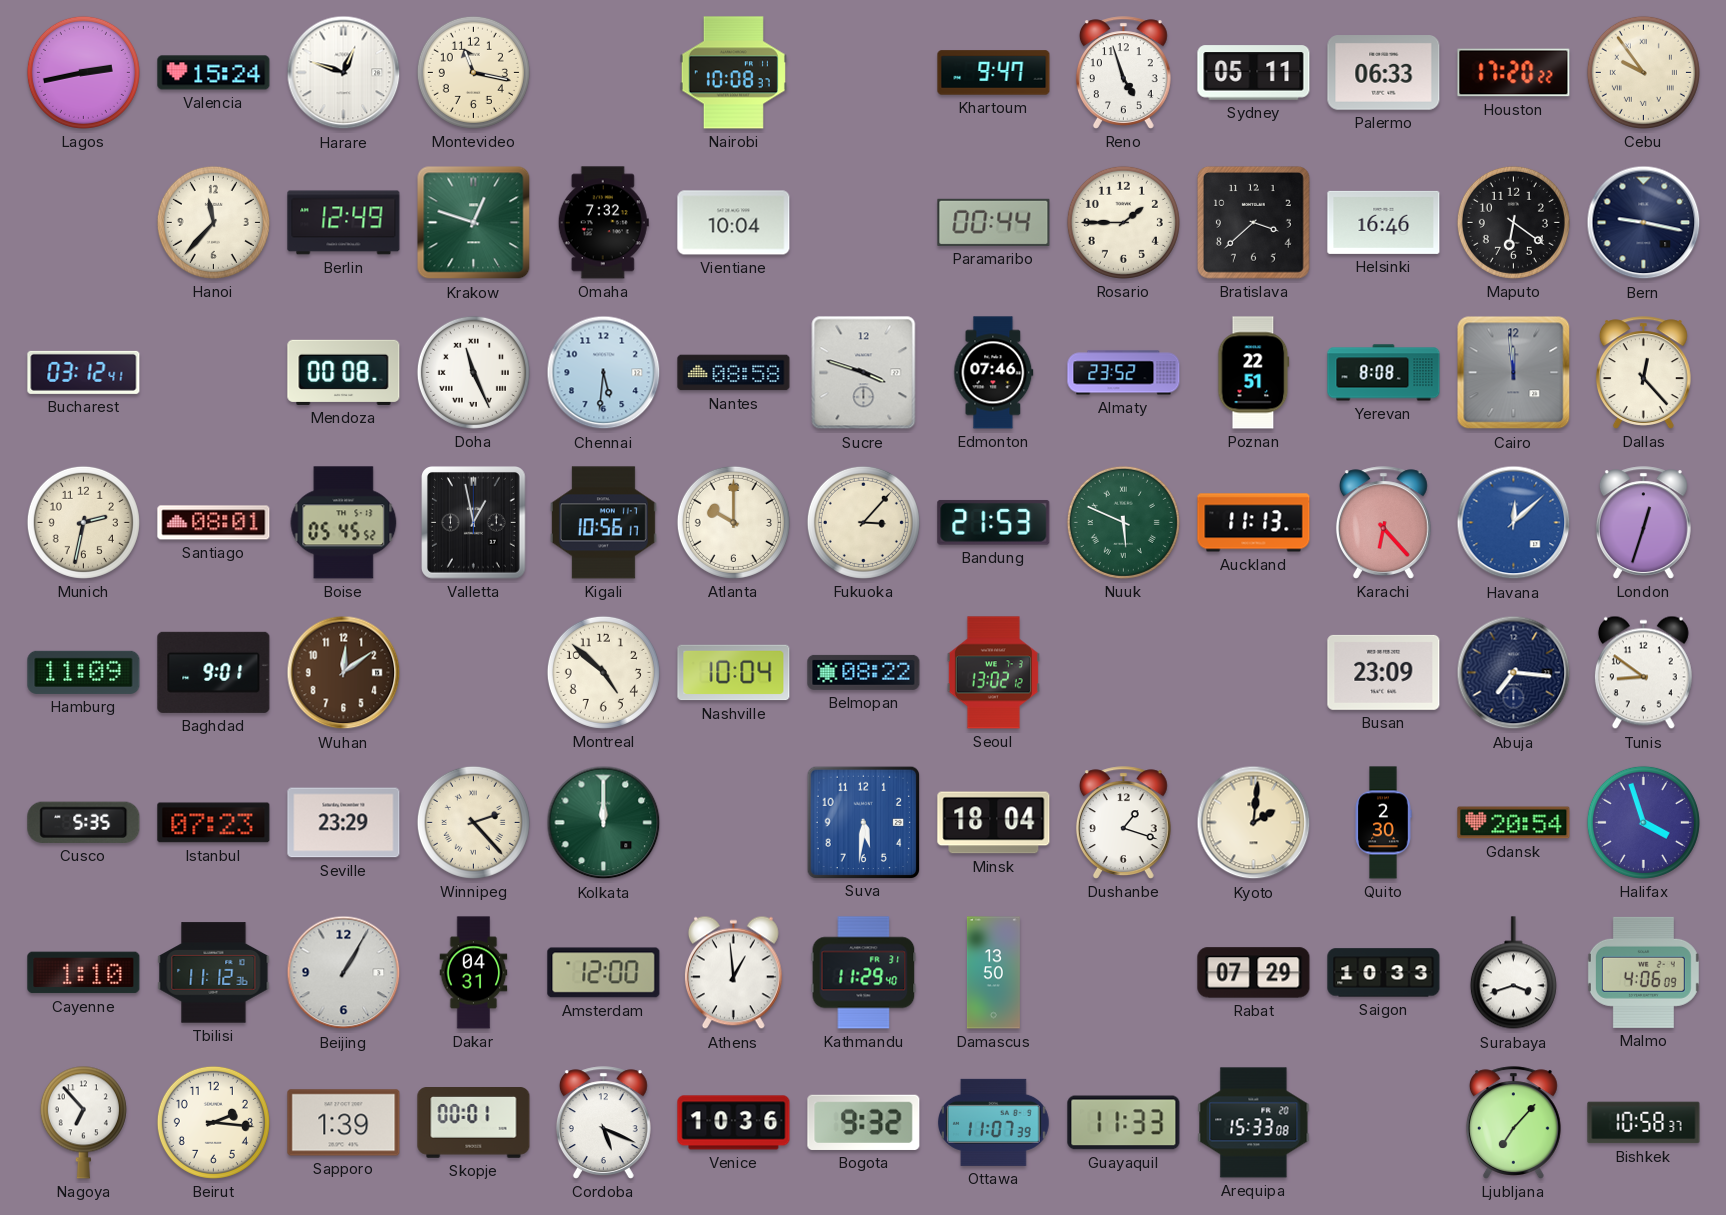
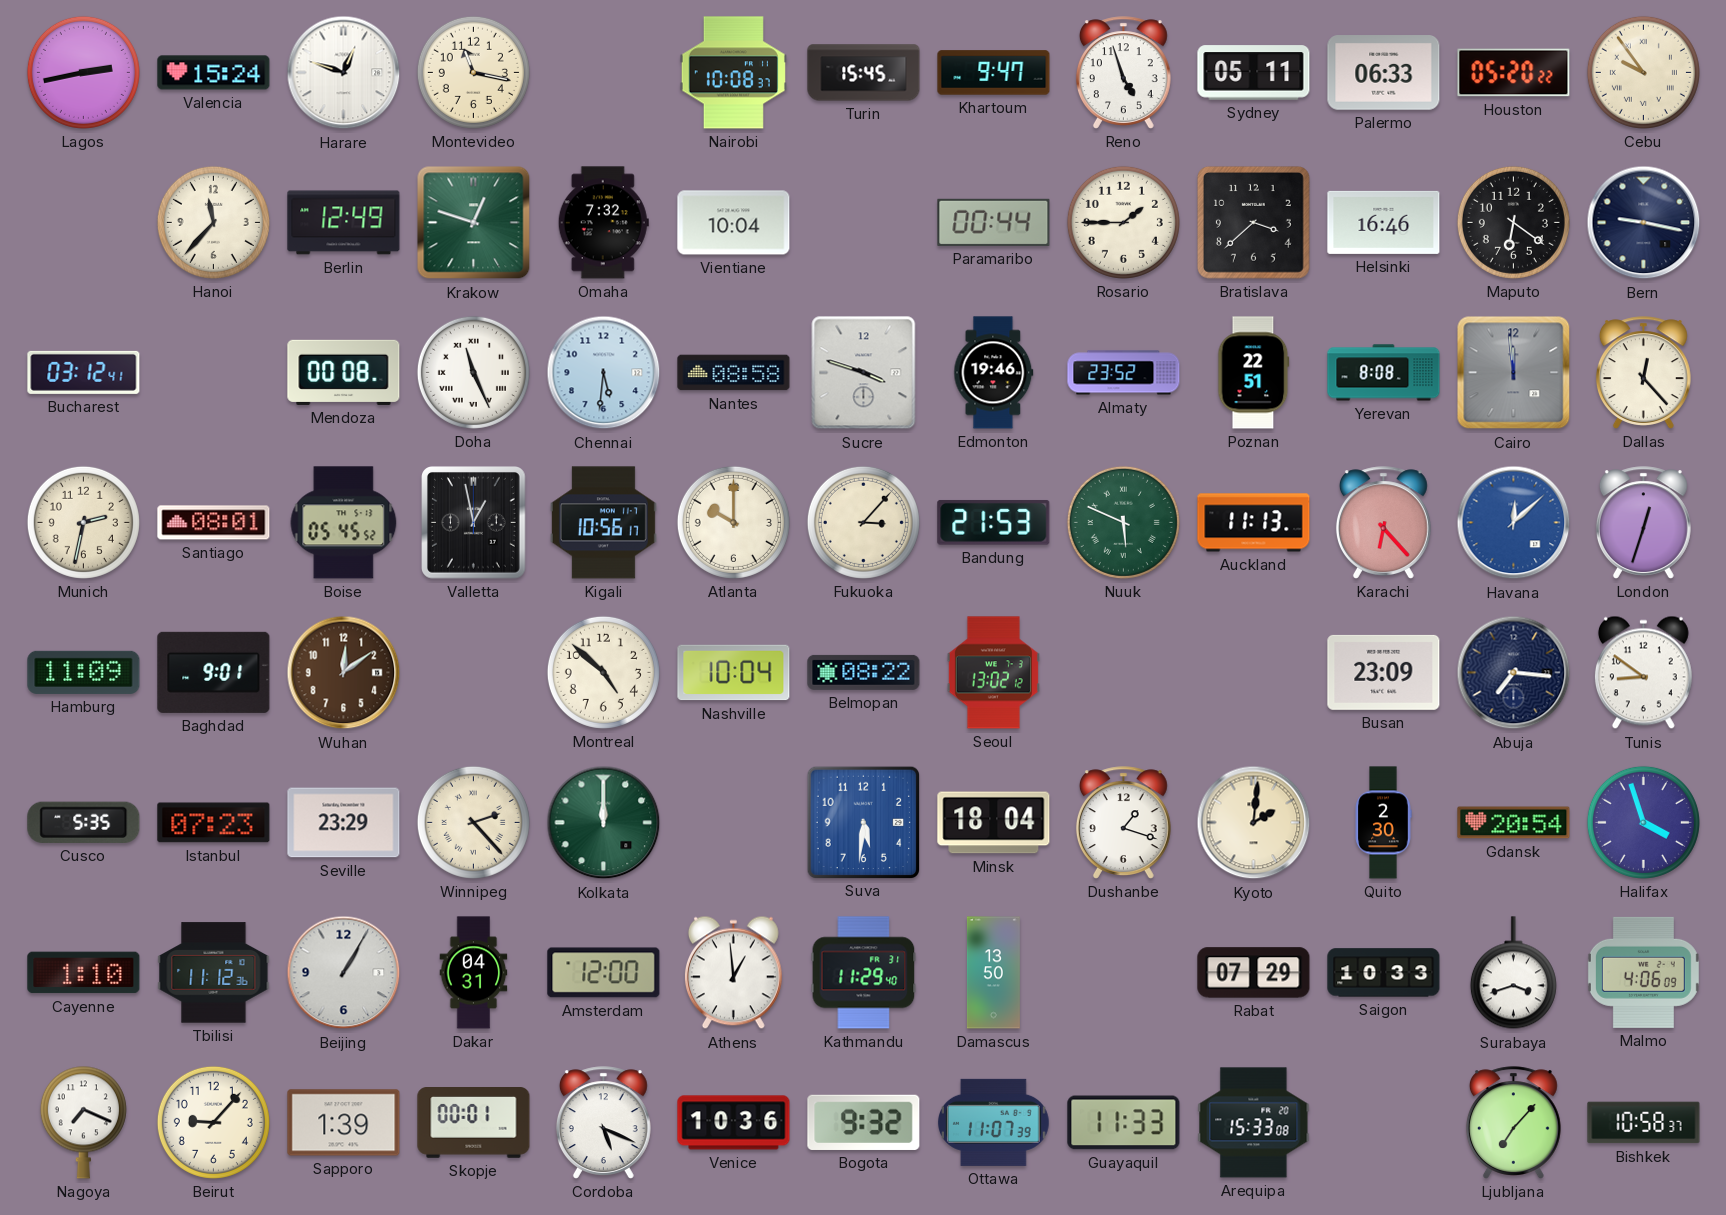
Turin: none -> 15:45 (864, 73)
Houston: 17:20 -> 05:20 (1514, 73)
Edmonton: 07:46 -> 19:46 (994, 373)
Nagoya: 6:53 -> 7:19 (83, 1122)
Beirut: 2:16 -> 9:07 (213, 1122)
